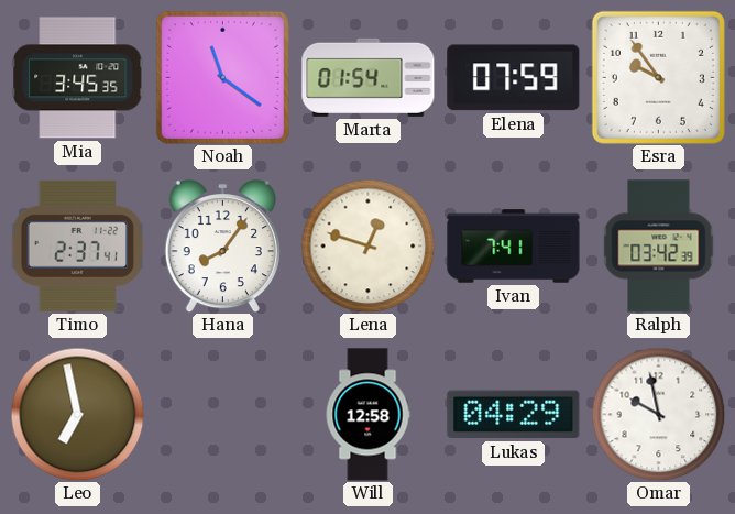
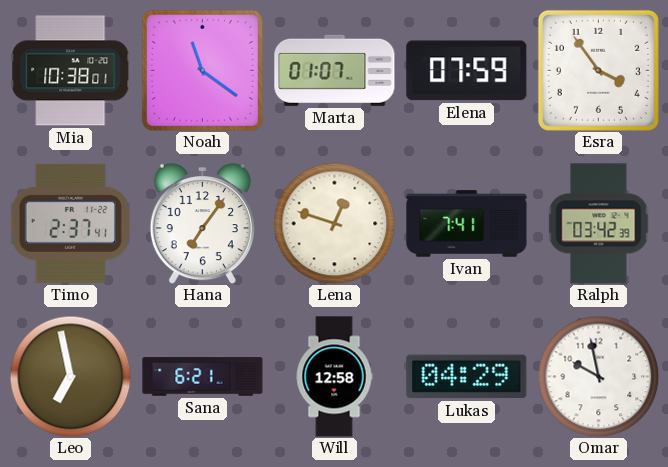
Mia: 3:45 -> 10:38 (71, 71)
Marta: 01:54 -> 01:07 (335, 70)
Esra: 9:54 -> 3:54 (598, 70)
Hana: 8:06 -> 7:06 (202, 223)
Sana: none -> 6:21 (203, 377)
